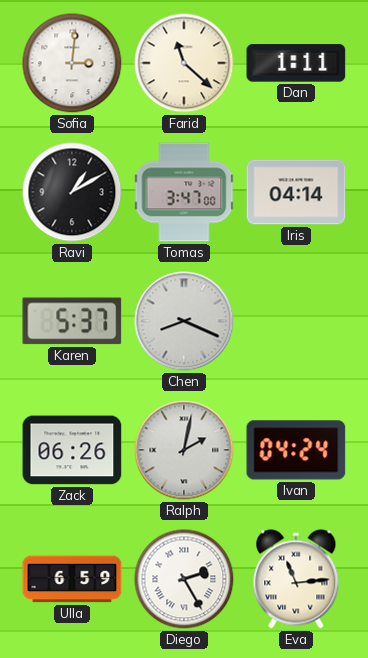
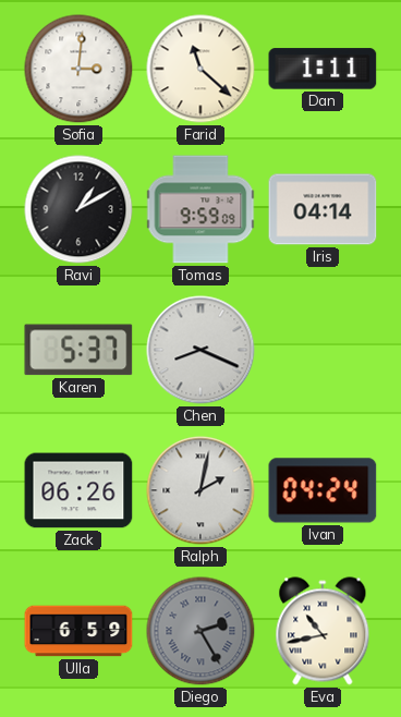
Tomas: 3:47 -> 9:59 (200, 209)
Diego dial: white -> grey (200, 631)
Eva: 11:14 -> 10:43 (323, 631)
